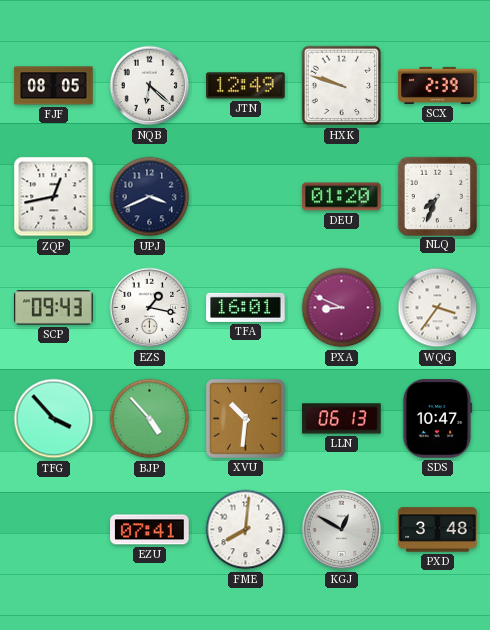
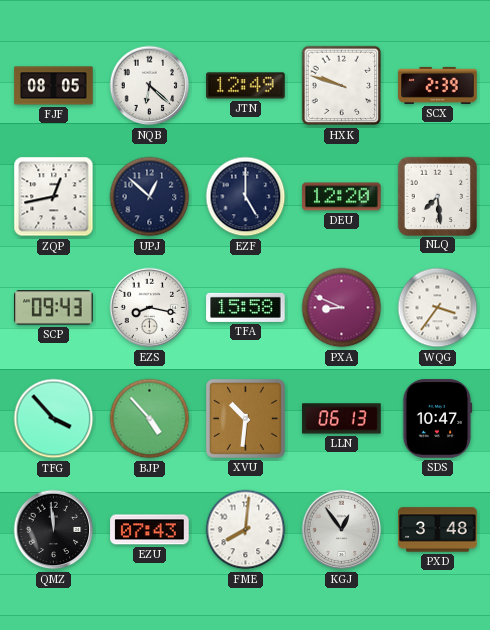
UPJ: 3:41 -> 12:52 (150, 197)
EZF: none -> 5:00 (246, 197)
DEU: 01:20 -> 12:20 (342, 197)
NLQ: 7:34 -> 7:29 (437, 196)
EZS: 1:17 -> 8:17 (150, 308)
TFA: 16:01 -> 15:58 (246, 307)
QMZ: none -> 11:59 (54, 530)
EZU: 07:41 -> 07:43 (150, 530)
KGJ: 12:50 -> 12:54 (342, 530)
